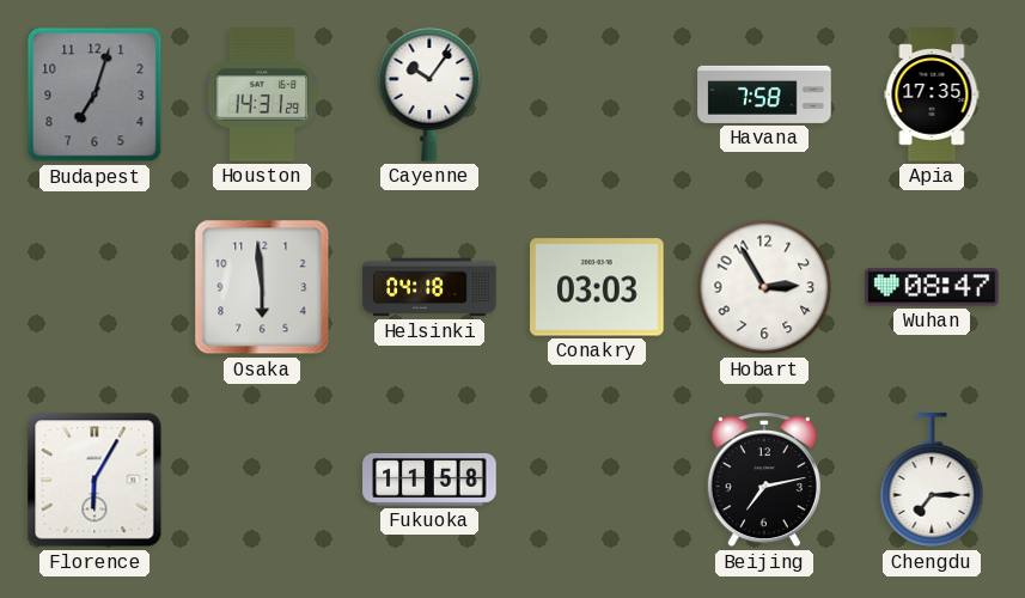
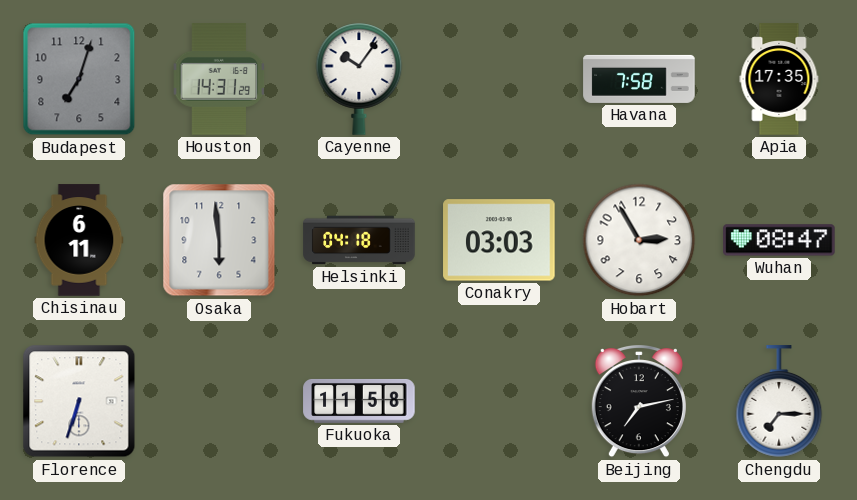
Chisinau: none -> 6:11 (79, 240)
Florence: 6:05 -> 6:33 (79, 401)
